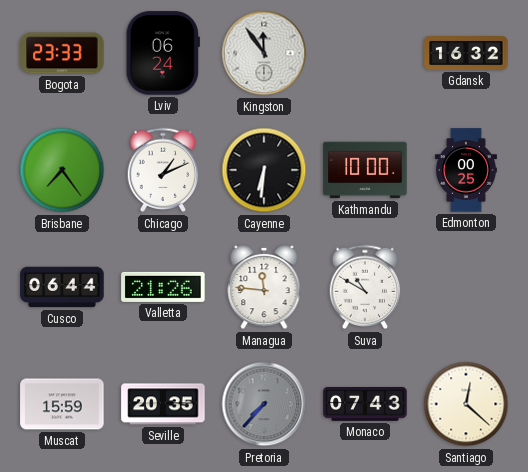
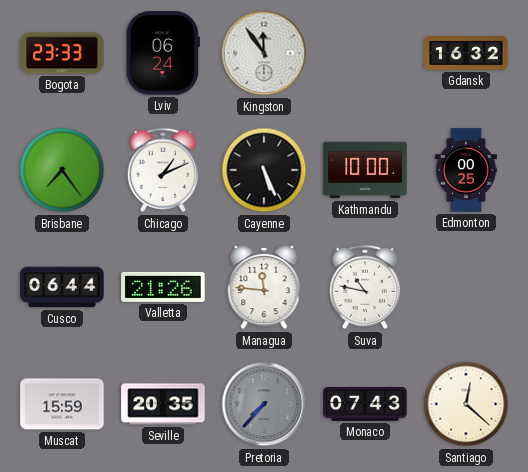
Cayenne: 6:31 -> 5:26 (264, 170)
Suva: 10:50 -> 10:47 (365, 287)
